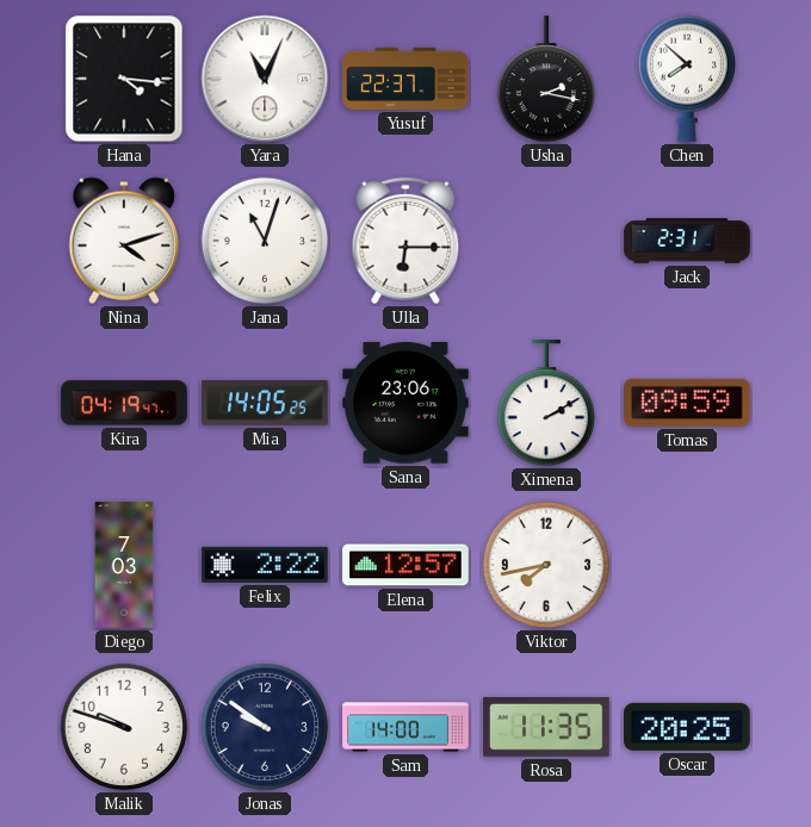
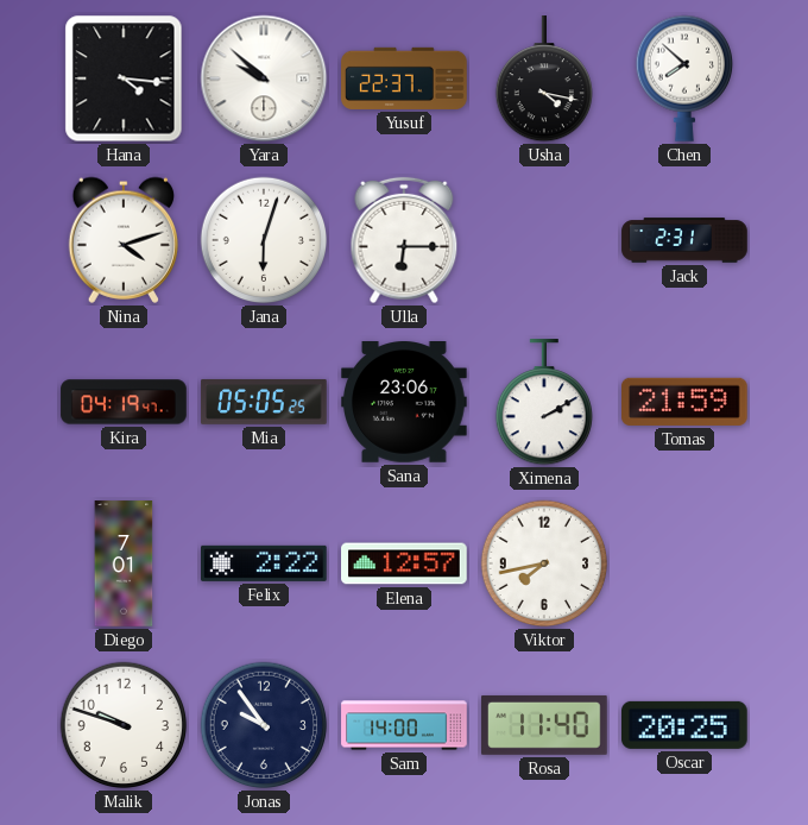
Yara: 11:04 -> 9:52 (264, 78)
Usha: 2:17 -> 4:17 (543, 80)
Jana: 11:03 -> 6:03 (264, 240)
Mia: 14:05 -> 05:05 (264, 402)
Tomas: 09:59 -> 21:59 (686, 402)
Diego: 7:03 -> 7:01 (124, 563)
Jonas: 9:51 -> 9:54 (264, 725)
Rosa: 11:35 -> 11:40 (544, 725)
